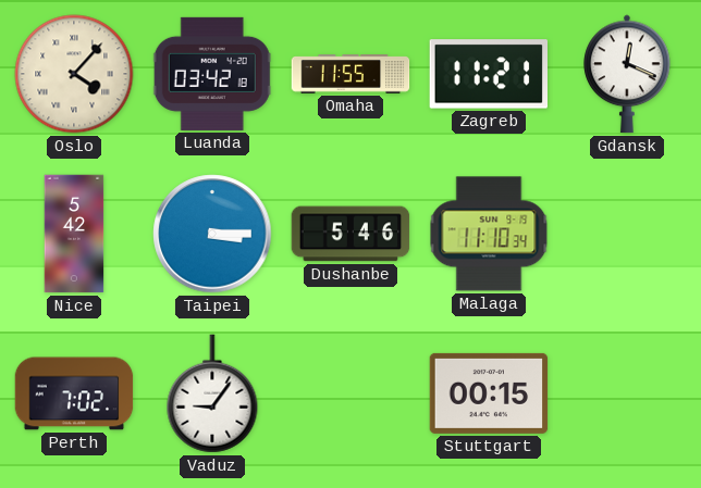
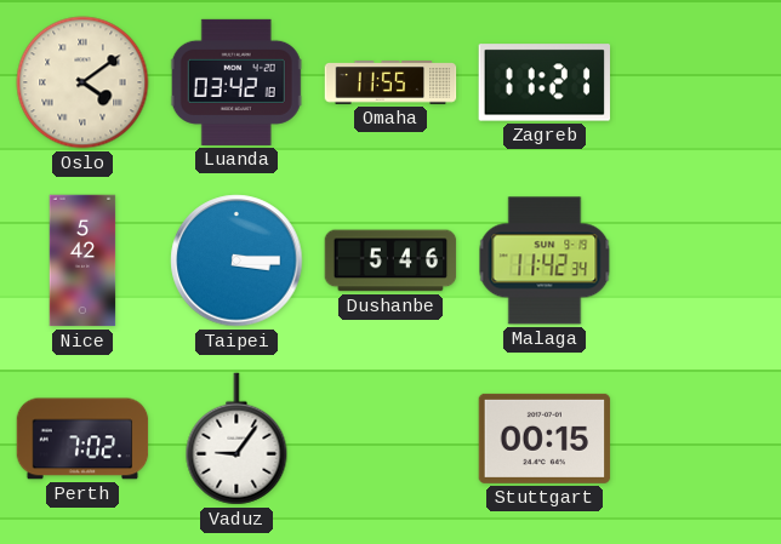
Oslo: 4:07 -> 4:09 (82, 82)
Gdansk: 12:19 -> none (627, 74)
Malaga: 11:10 -> 11:42 (545, 260)
